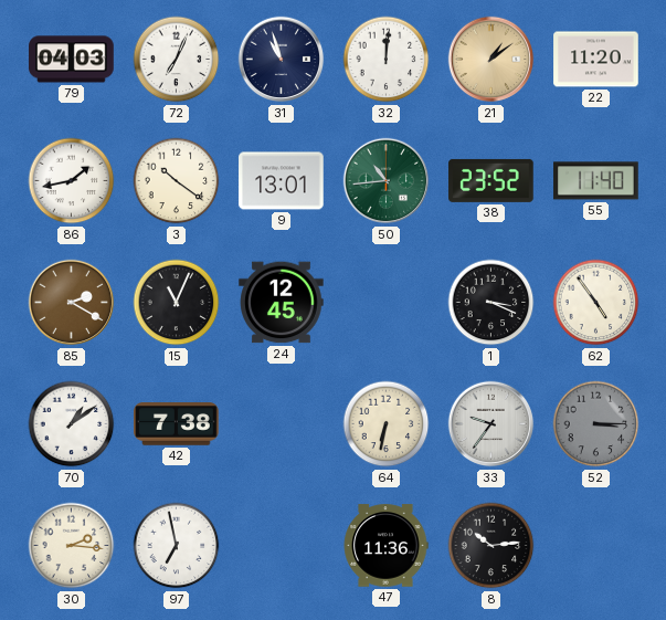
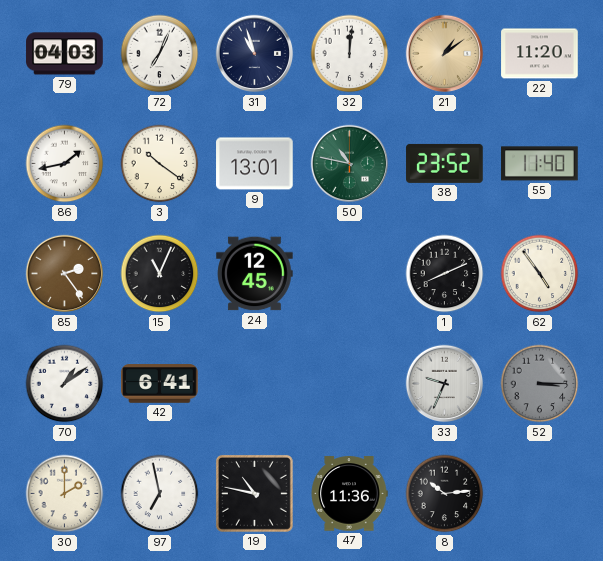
50: 10:44 -> 10:47 (350, 164)
85: 2:20 -> 2:24 (65, 274)
1: 3:19 -> 8:11 (445, 274)
42: 7:38 -> 6:41 (160, 384)
64: 6:32 -> none (387, 424)
33: 9:36 -> 9:34 (445, 384)
30: 2:16 -> 2:00 (65, 494)
19: none -> 10:47 (254, 493)
